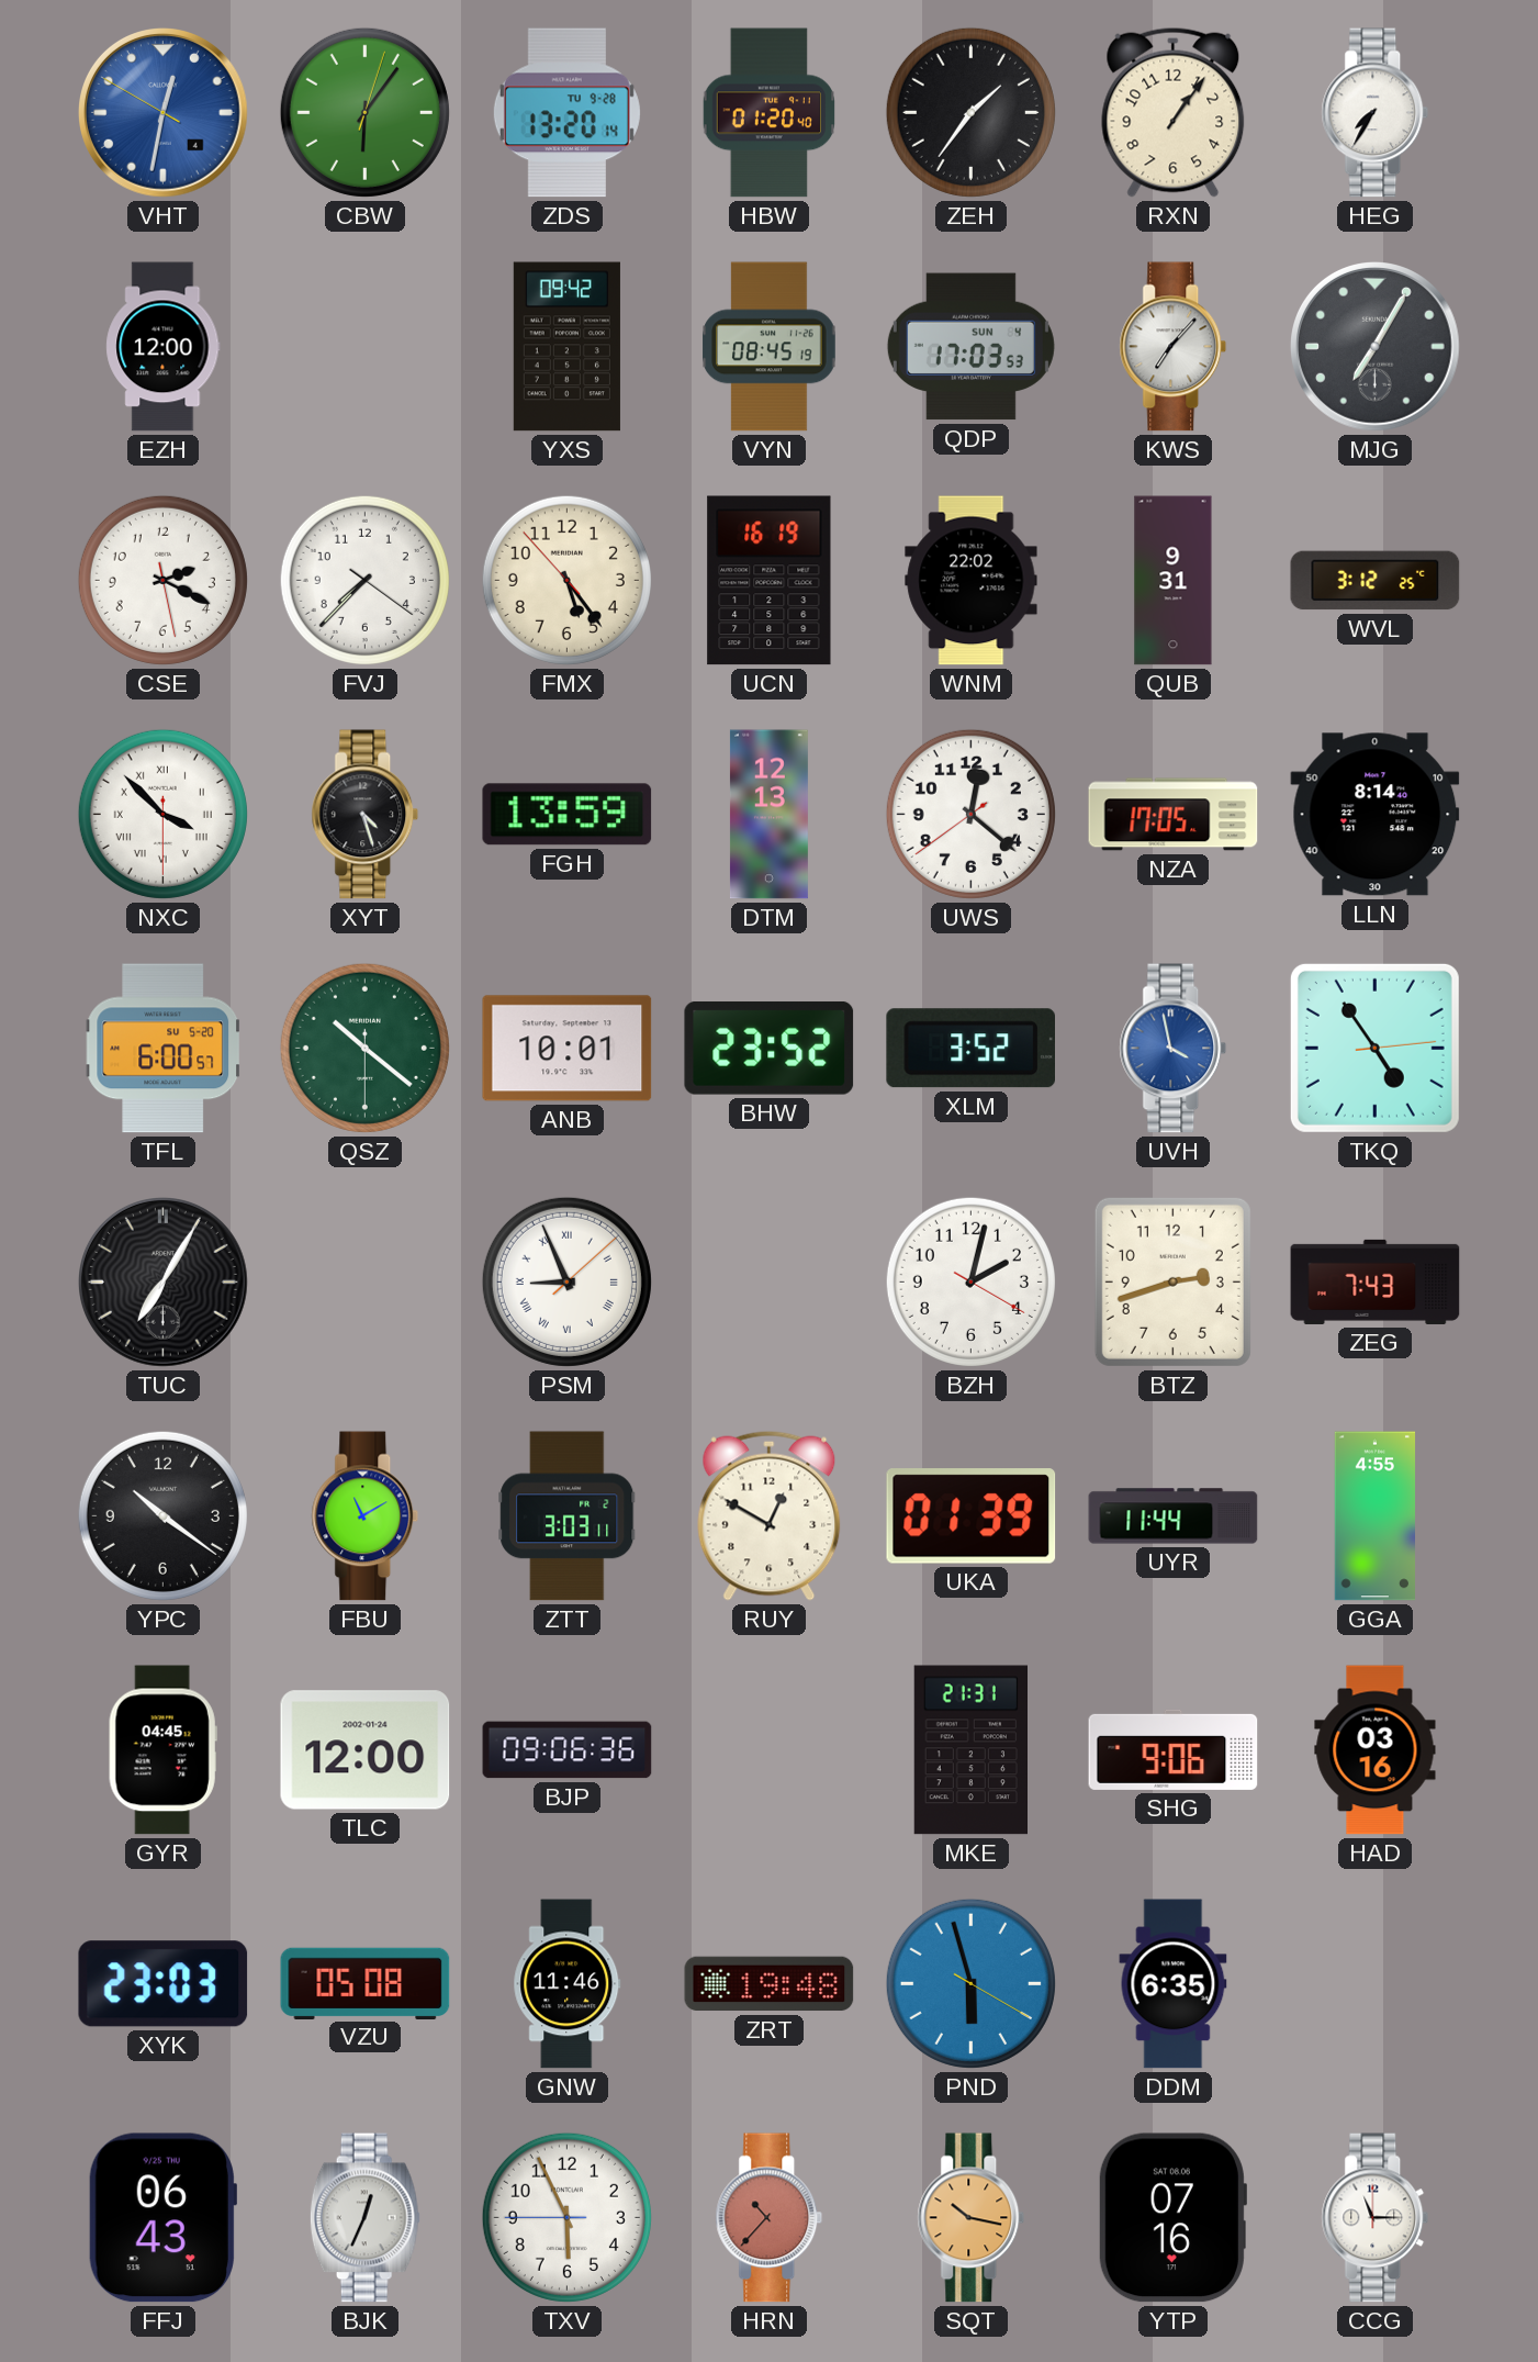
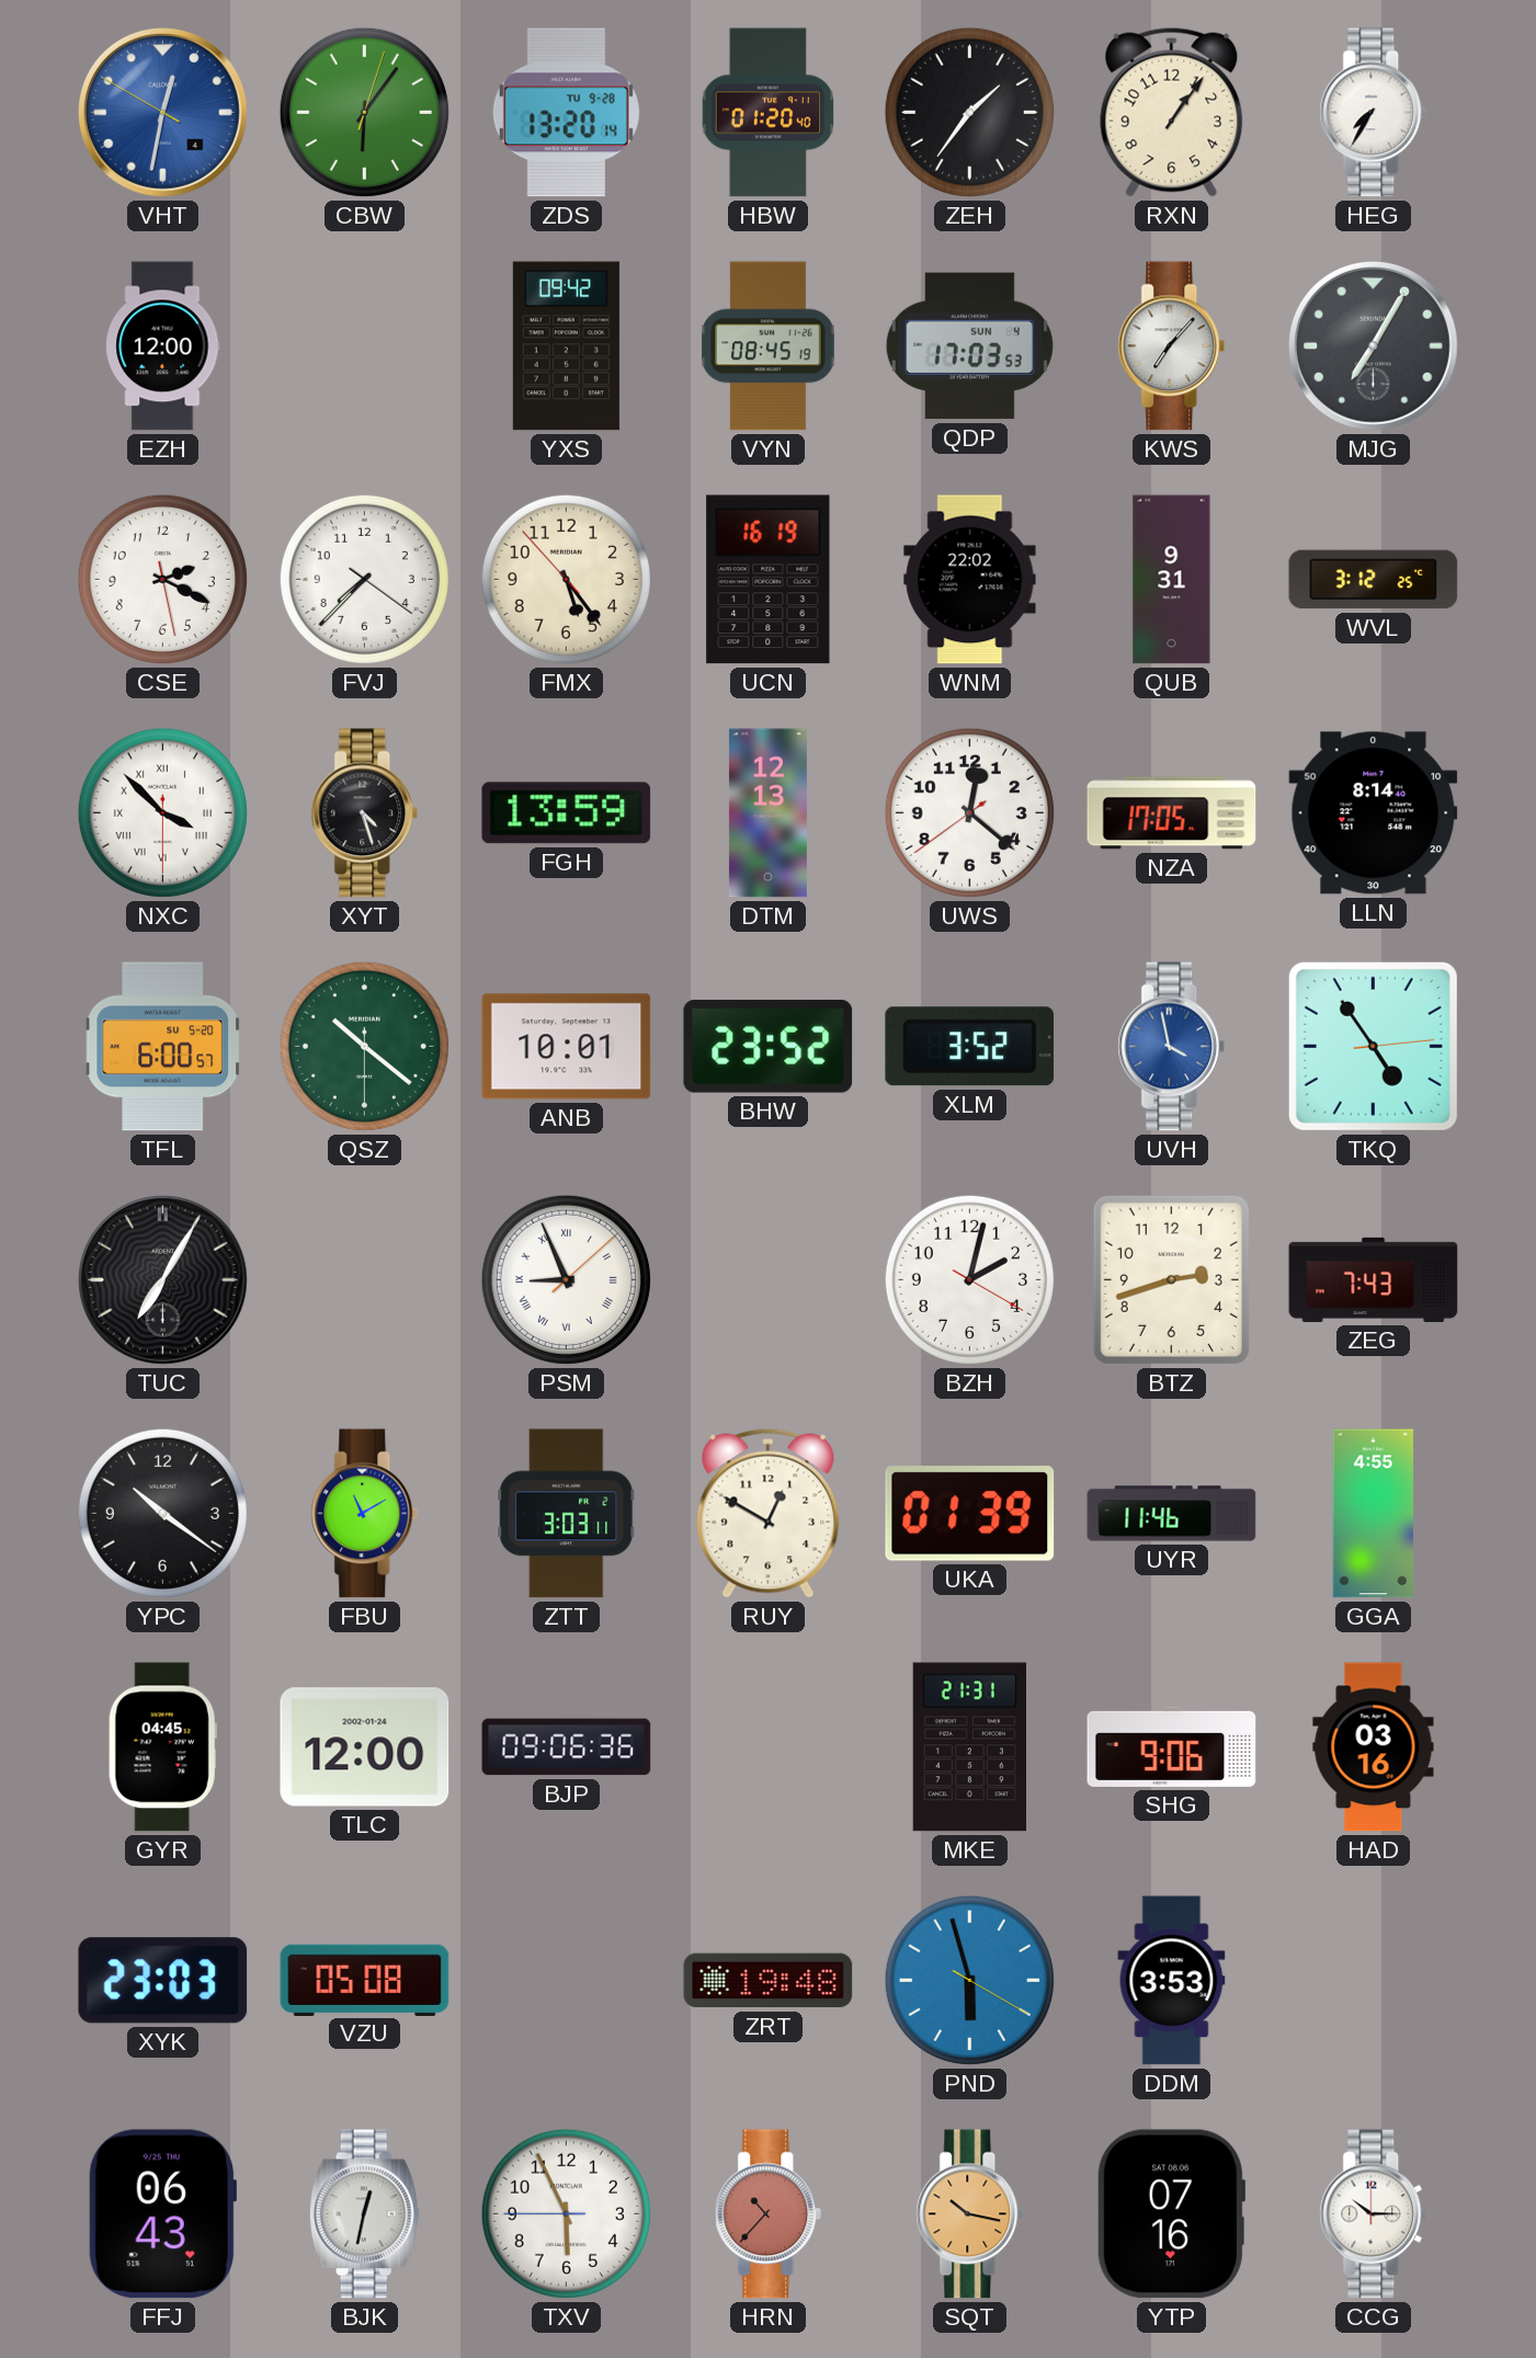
UYR: 11:44 -> 11:46 (1172, 1514)
GNW: 11:46 -> none (568, 1984)
DDM: 6:35 -> 3:53 (1172, 1981)
BJK: 12:34 -> 12:32 (364, 2214)
CCG: 11:15 -> 10:15 (1374, 2214)
